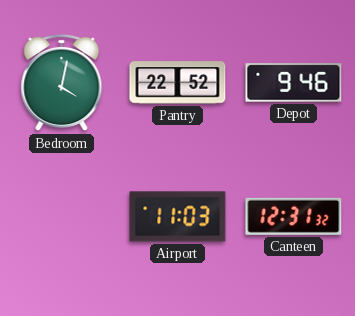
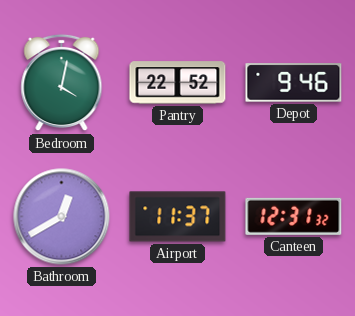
Bathroom: none -> 12:40 (62, 217)
Airport: 11:03 -> 11:37 (178, 217)
